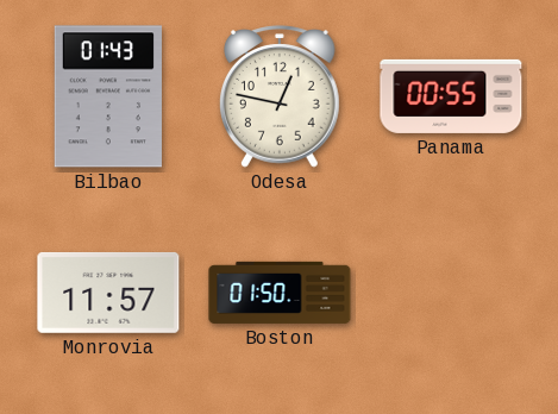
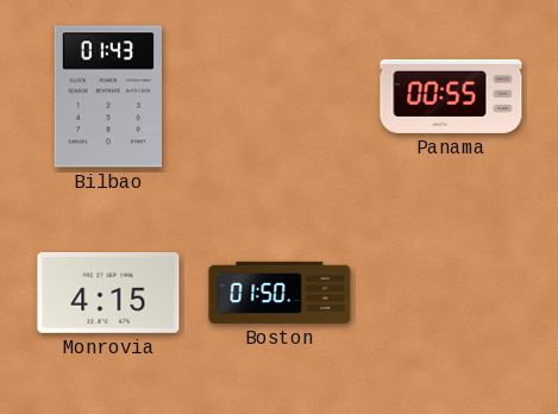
Odesa: 12:47 -> none (281, 96)
Monrovia: 11:57 -> 4:15 (108, 293)
